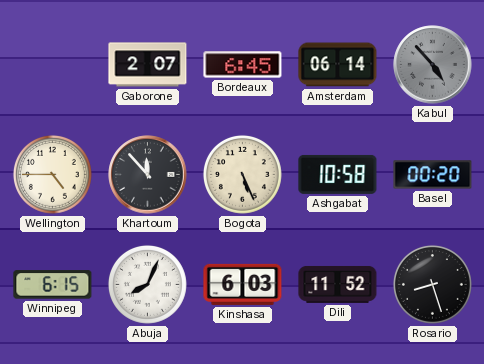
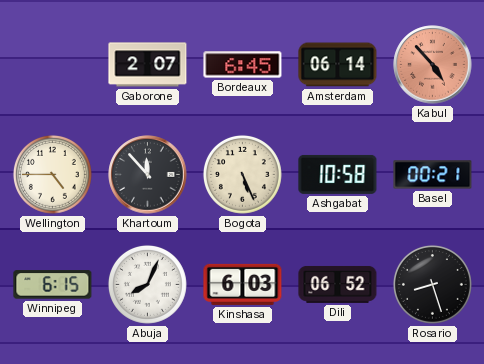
Kabul dial: grey -> salmon (433, 65)
Basel: 00:20 -> 00:21 (433, 175)
Dili: 11:52 -> 06:52 (338, 284)
